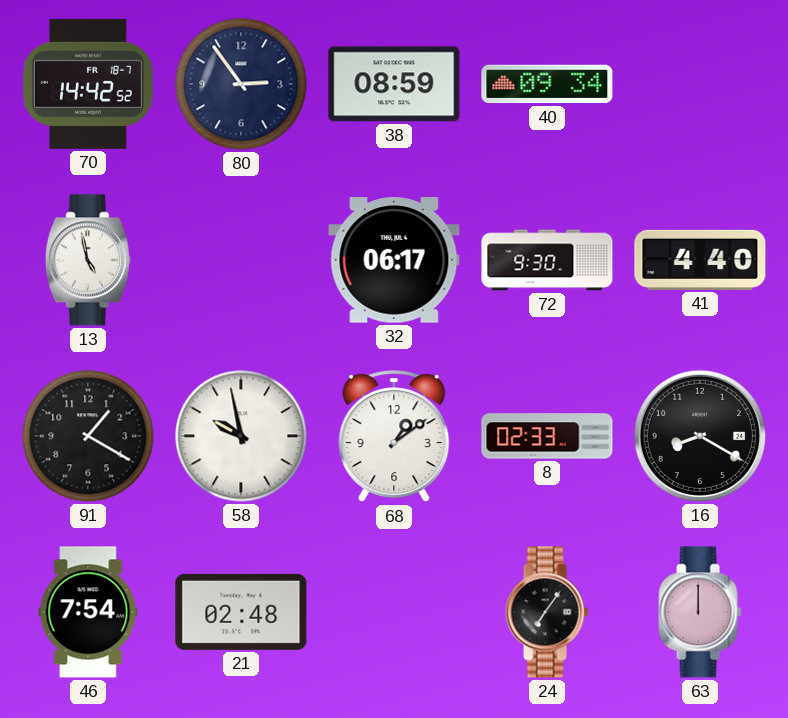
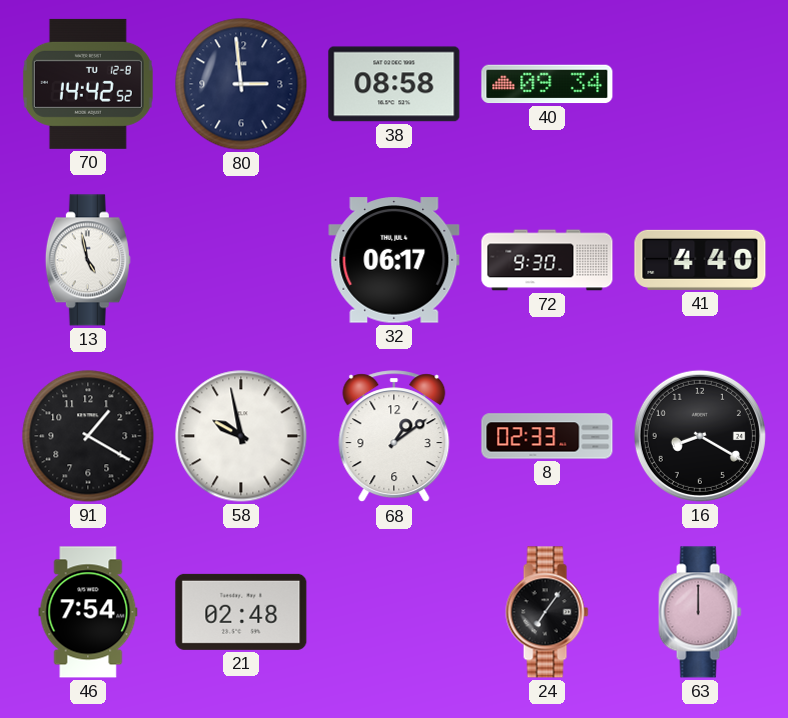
70 date: FR 18-7 -> TU 12-8 (88, 84)
80: 2:54 -> 2:59 (241, 84)
38: 08:59 -> 08:58 (394, 84)
